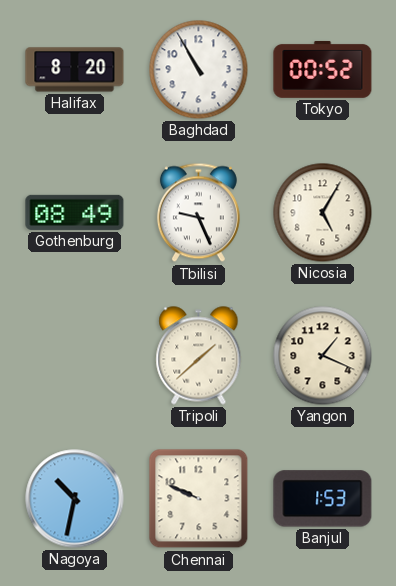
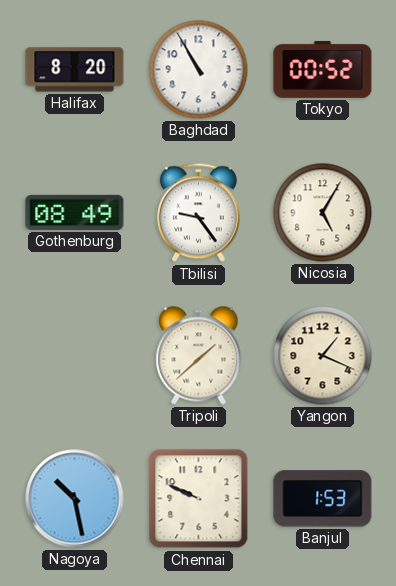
Tbilisi: 9:26 -> 9:24 (198, 213)
Nagoya: 10:32 -> 10:28 (75, 499)
